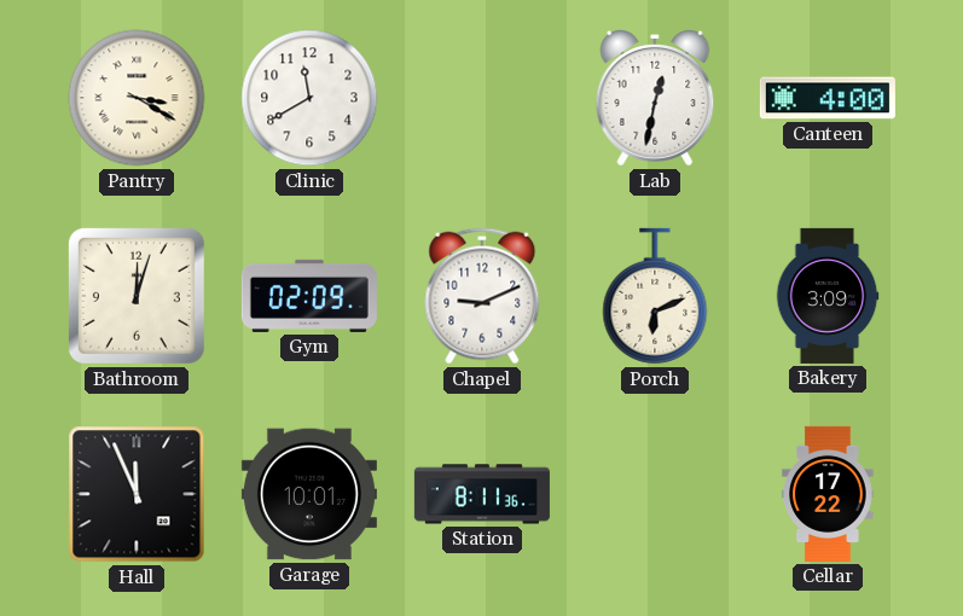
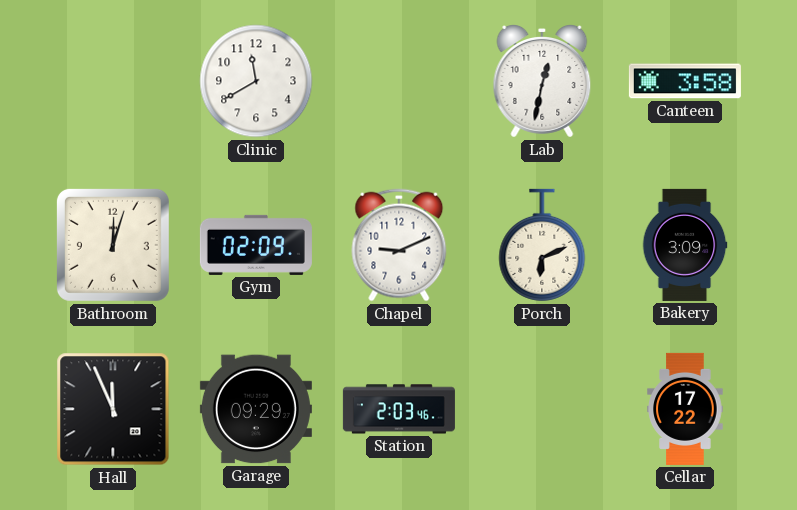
Pantry: 3:20 -> none (137, 98)
Canteen: 4:00 -> 3:58 (685, 81)
Garage: 10:01 -> 09:29 (256, 409)
Station: 8:11 -> 2:03 (399, 409)
